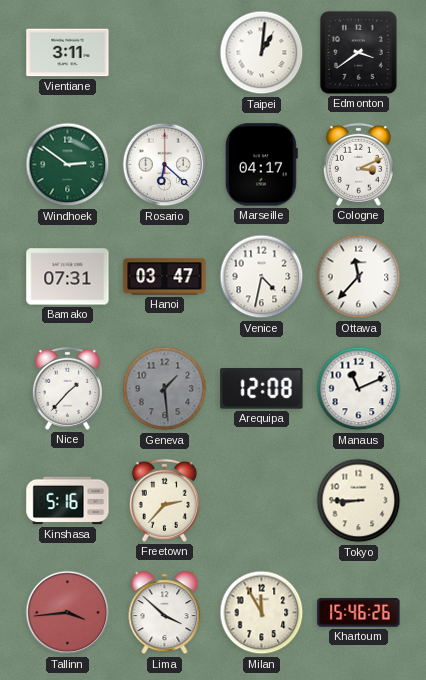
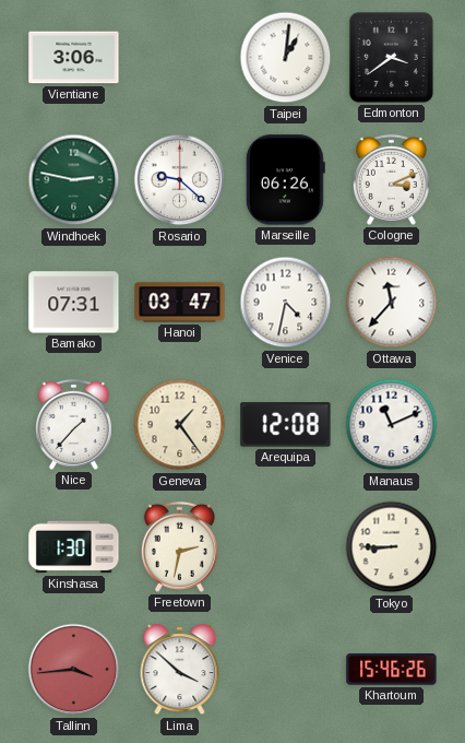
Vientiane: 3:11 -> 3:06 (74, 58)
Windhoek: 2:51 -> 2:47 (74, 180)
Rosario: 6:22 -> 9:22 (180, 180)
Marseille: 04:17 -> 06:26 (285, 180)
Geneva: 1:29 -> 1:24 (180, 425)
Geneva dial: grey -> cream (180, 425)
Kinshasa: 5:16 -> 1:30 (74, 547)
Freetown: 2:37 -> 2:32 (179, 546)
Milan: 11:55 -> none (262, 613)
